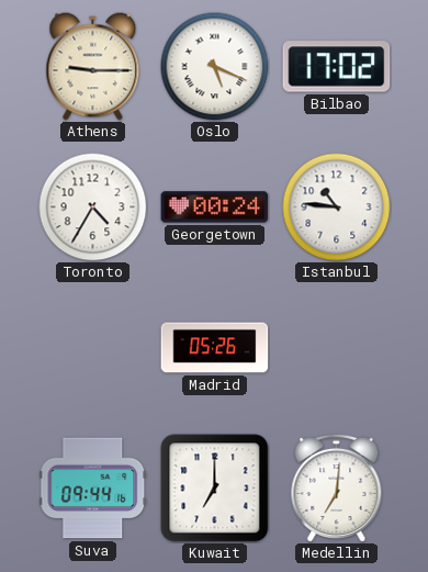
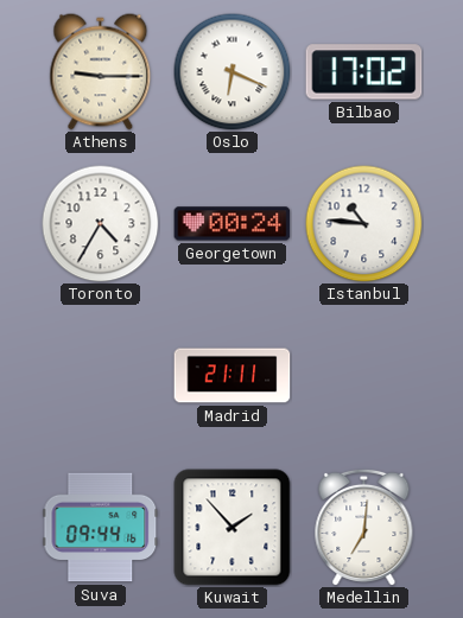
Oslo: 5:19 -> 6:19 (233, 72)
Madrid: 05:26 -> 21:11 (233, 376)
Kuwait: 7:00 -> 1:53 (233, 528)
